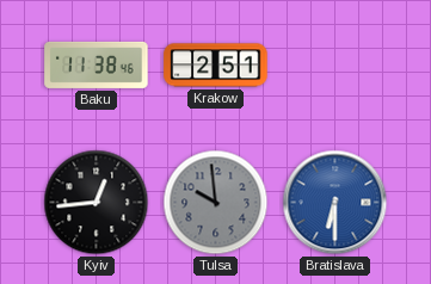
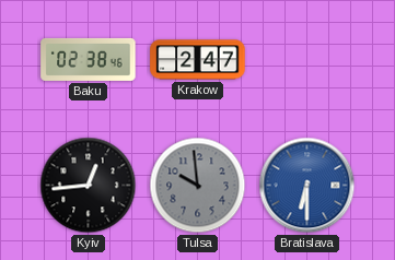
Baku: 11:38 -> 02:38 (89, 59)
Krakow: 2:51 -> 2:47 (198, 60)
